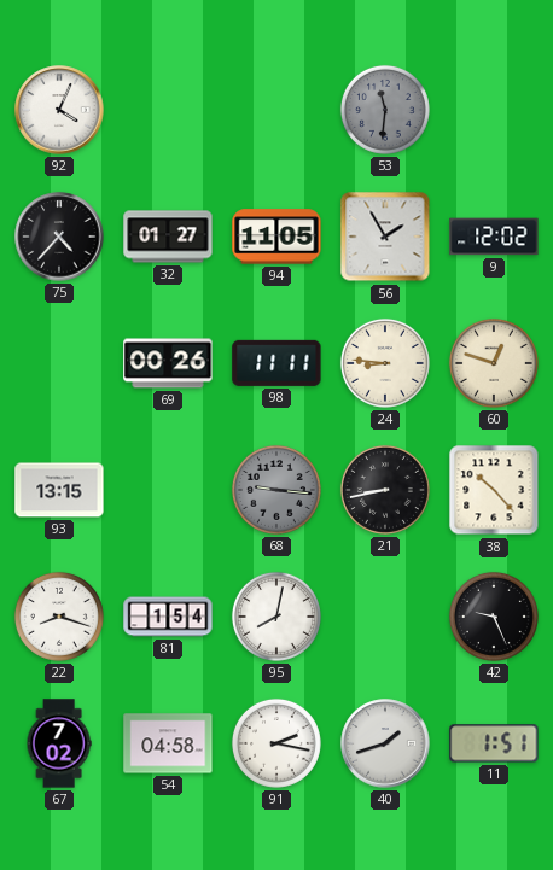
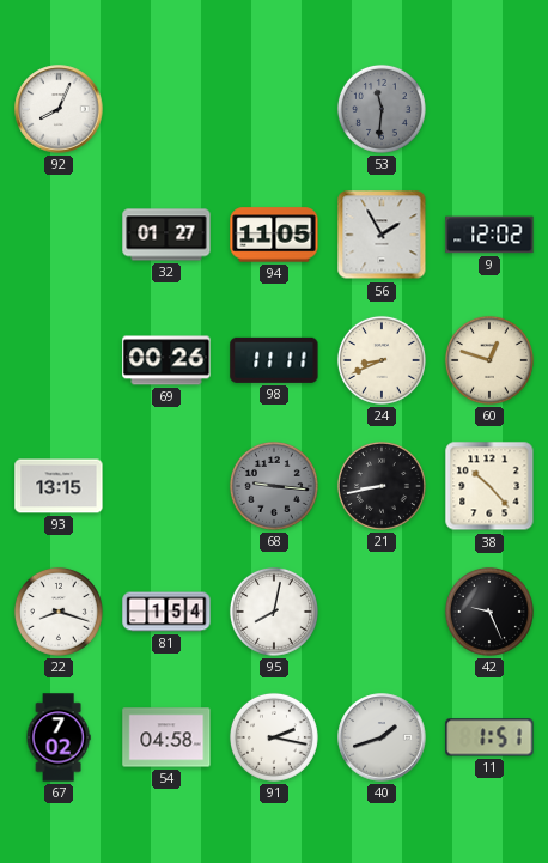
92: 4:04 -> 8:04 (59, 109)
75: 4:37 -> none (59, 237)
24: 8:46 -> 8:41 (382, 360)
